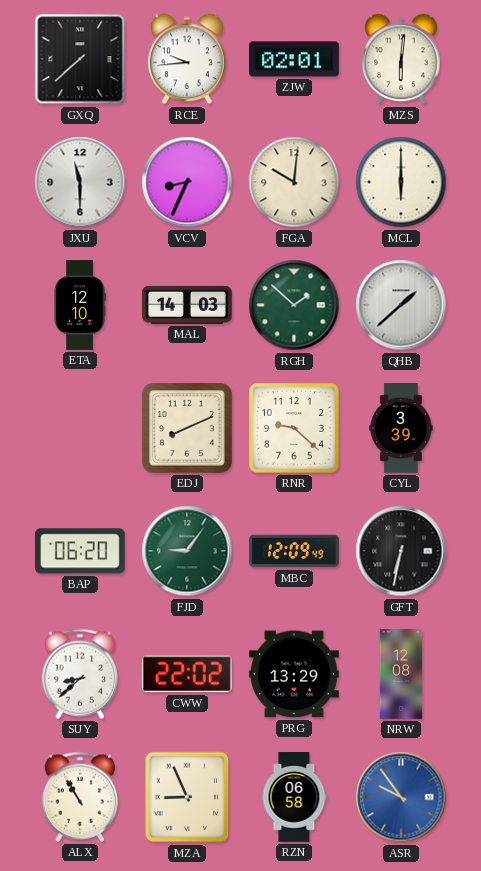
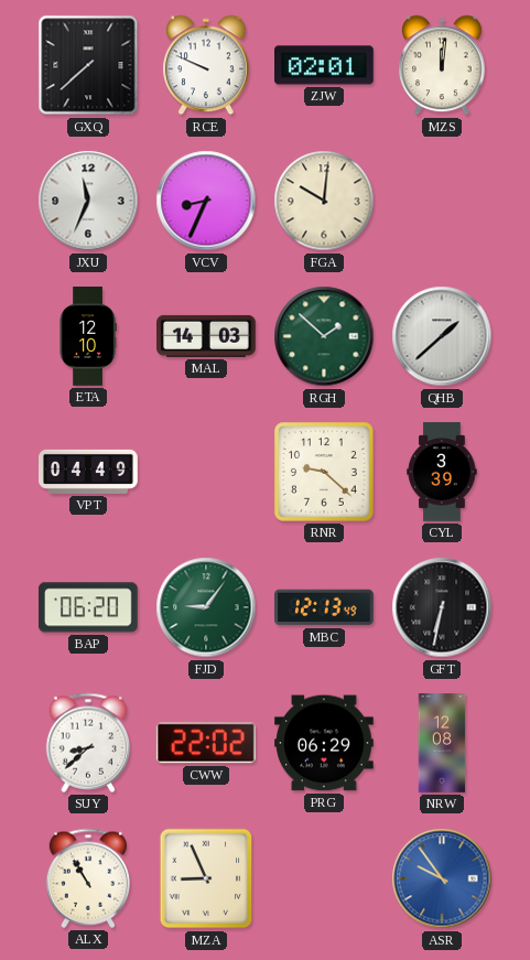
RCE: 9:44 -> 9:49 (206, 65)
MZS: 6:01 -> 12:01 (442, 65)
JXU: 11:30 -> 11:34 (88, 201)
MCL: 6:00 -> none (401, 182)
VPT: none -> 04:49 (88, 472)
EDJ: 8:11 -> none (187, 428)
MBC: 12:09 -> 12:13 (325, 607)
PRG: 13:29 -> 06:29 (325, 743)
RZN: 06:58 -> none (294, 797)
